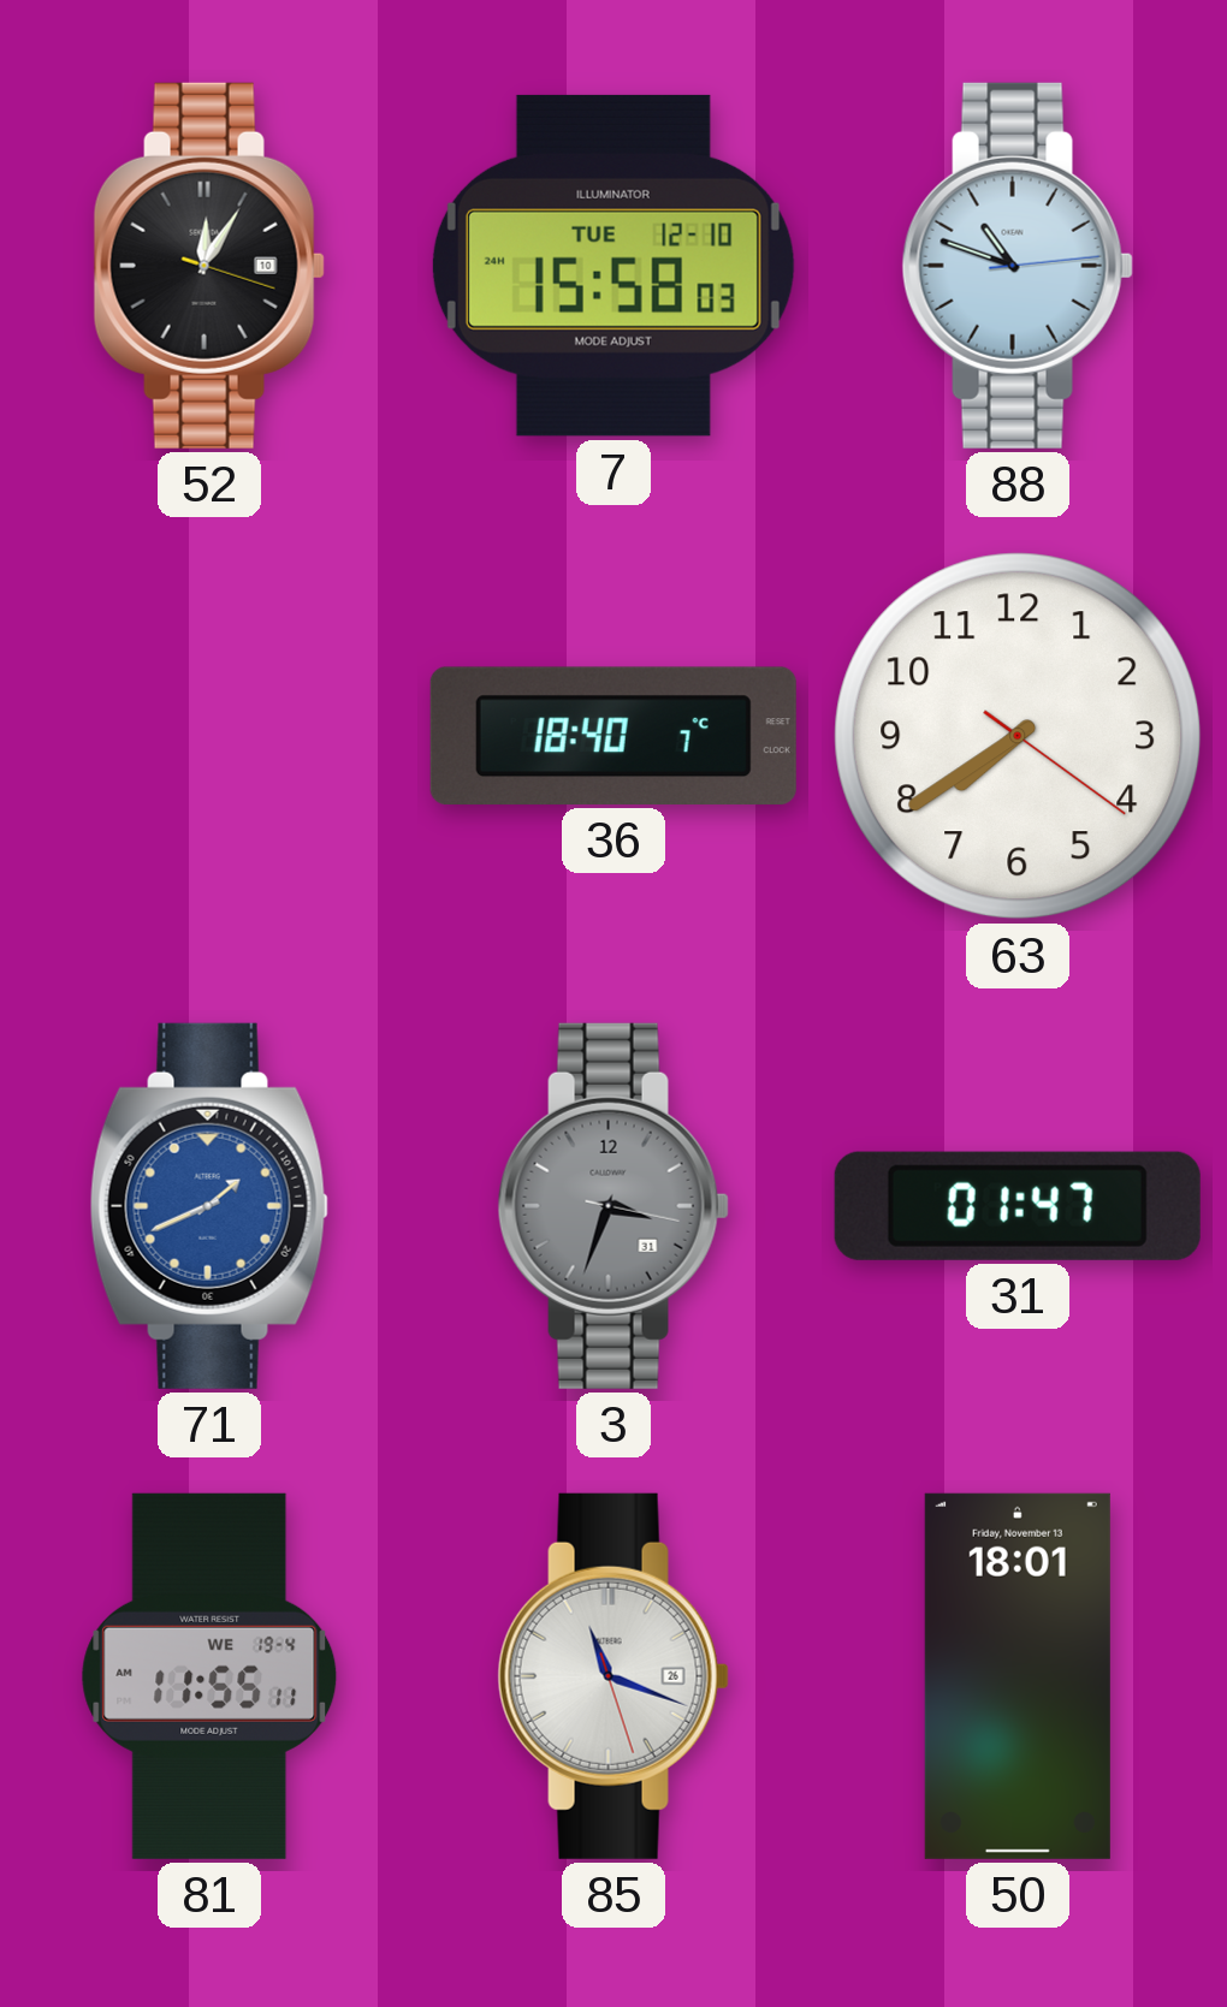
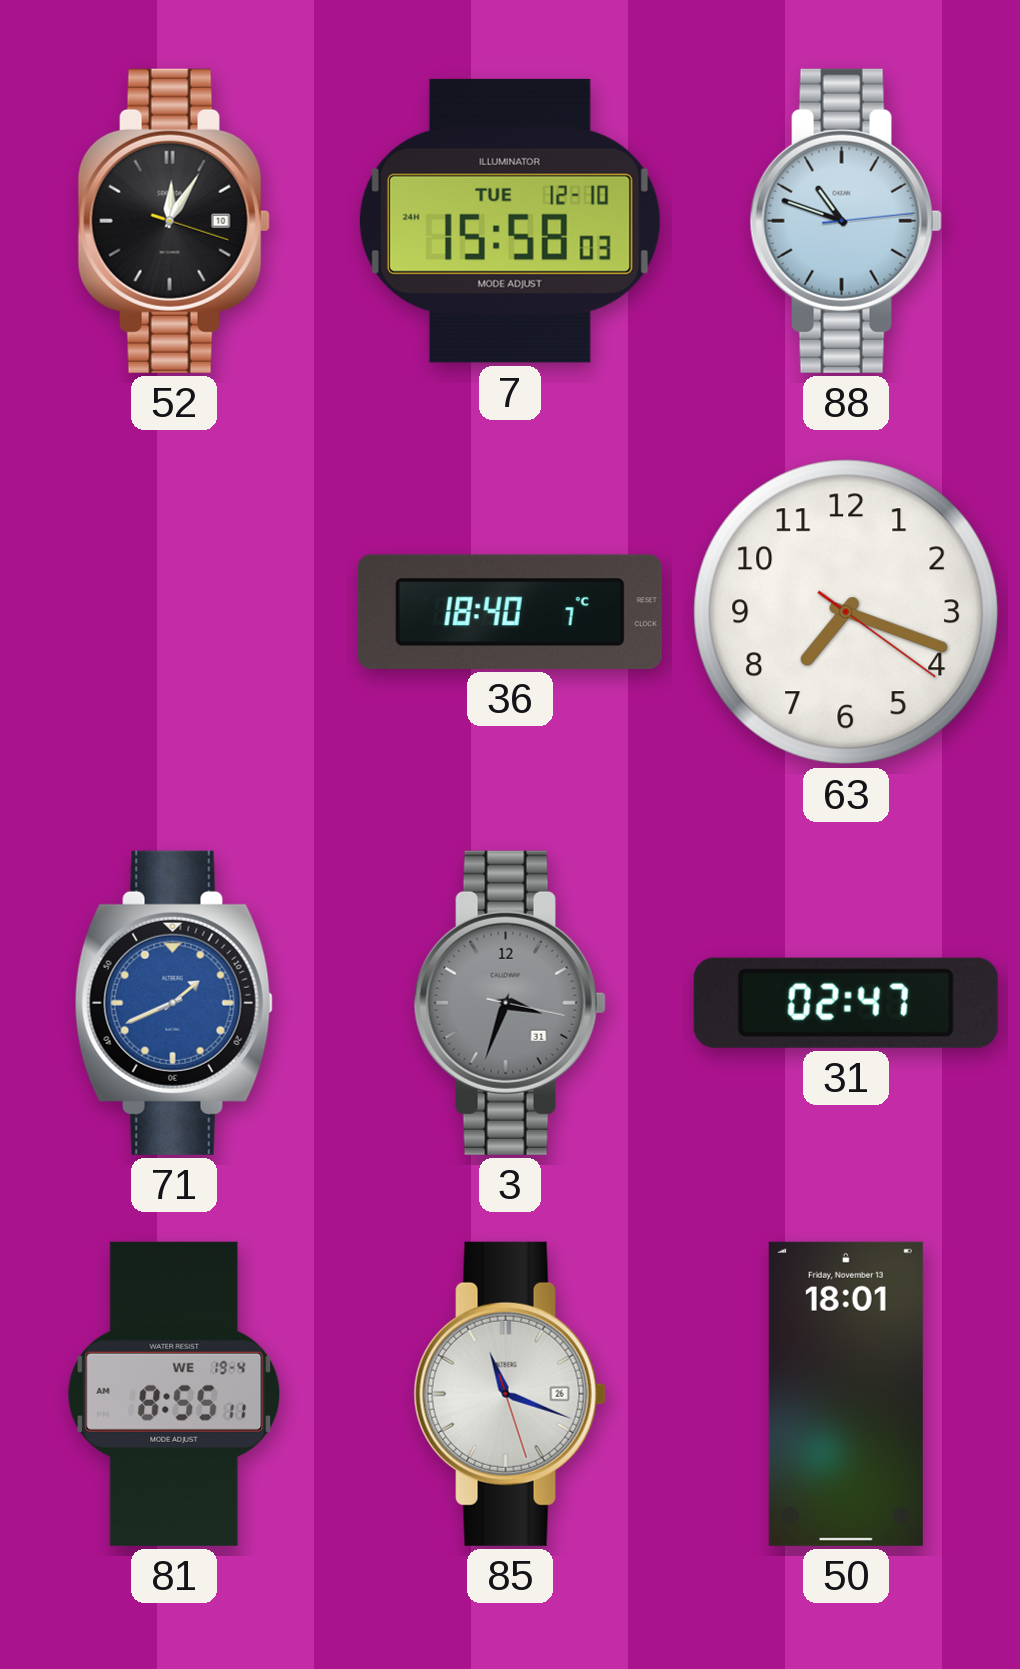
63: 7:39 -> 7:18 (846, 612)
31: 01:47 -> 02:47 (846, 1003)
81: 11:55 -> 8:55 (174, 1394)
